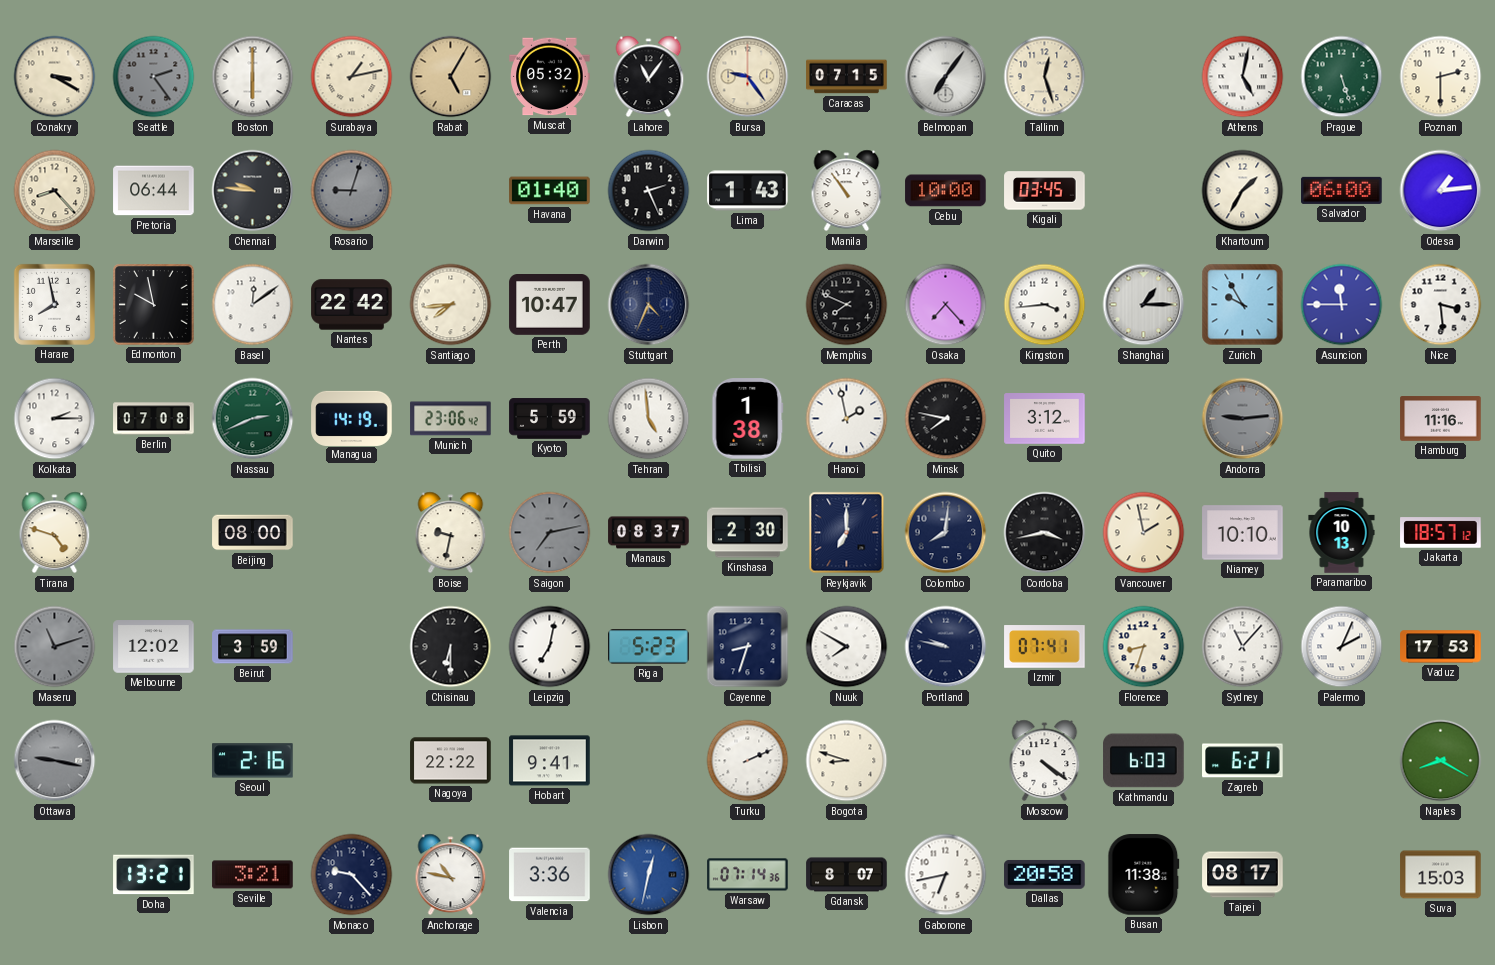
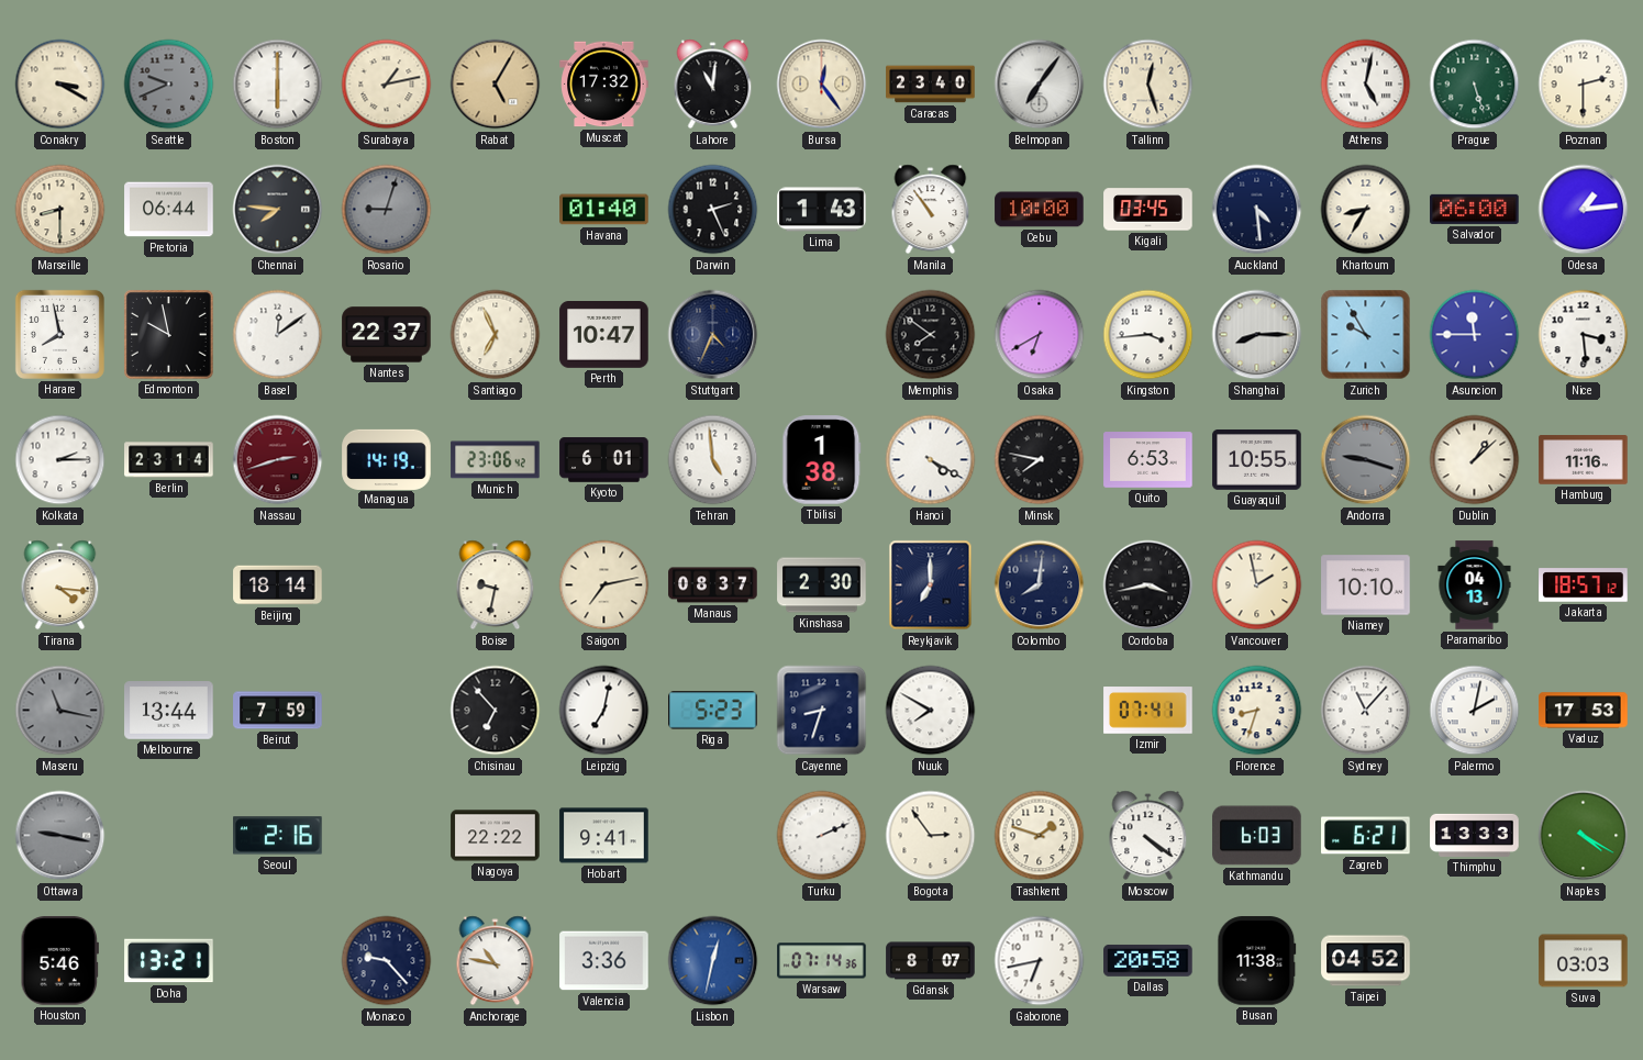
Seattle: 2:24 -> 9:41 (169, 85)
Muscat: 05:32 -> 17:32 (604, 85)
Lahore: 11:06 -> 11:01 (713, 85)
Bursa: 9:24 -> 12:24 (822, 85)
Caracas: 07:15 -> 23:40 (931, 85)
Marseille: 8:23 -> 8:30 (60, 210)
Chennai: 9:46 -> 7:46 (278, 210)
Auckland: none -> 4:29 (1257, 210)
Khartoum: 1:35 -> 8:35 (1366, 210)
Nantes: 22:42 -> 22:37 (387, 335)
Santiago: 7:44 -> 6:56 (496, 335)
Memphis: 7:49 -> 7:51 (931, 335)
Osaka: 7:23 -> 6:40 (1040, 335)
Shanghai: 1:15 -> 8:15 (1257, 335)
Berlin: 07:08 -> 23:14 (169, 460)
Nassau: 2:41 -> 2:42 (278, 460)
Nassau dial: green -> burgundy (278, 460)
Kyoto: 5:59 -> 6:01 (604, 460)
Hanoi: 1:58 -> 4:20 (931, 460)
Quito: 3:12 -> 6:53 (1148, 460)
Guayaquil: none -> 10:55 (1257, 460)
Andorra: 9:14 -> 9:18 (1366, 460)
Dublin: none -> 1:08 (1475, 460)
Tirana: 4:48 -> 4:16 (60, 585)
Beijing: 08:00 -> 18:14 (278, 585)
Saigon dial: grey -> cream (604, 585)
Paramaribo: 10:13 -> 04:13 (1475, 585)
Maseru: 11:12 -> 11:17 (60, 711)
Melbourne: 12:02 -> 13:44 (169, 711)
Beirut: 3:59 -> 7:59 (278, 711)
Chisinau: 6:30 -> 6:53 (496, 711)
Portland: 9:47 -> none (946, 647)
Palermo: 2:04 -> 2:02 (1475, 711)
Bogota: 8:48 -> 2:54 (931, 836)
Tashkent: none -> 1:48 (1040, 836)
Thimphu: none -> 13:33 (1475, 835)
Naples: 8:20 -> 4:20 (1584, 836)
Houston: none -> 5:46 (59, 961)
Seville: 3:21 -> none (253, 875)
Taipei: 08:17 -> 04:52 (1366, 961)
Suva: 15:03 -> 03:03 (1584, 961)
